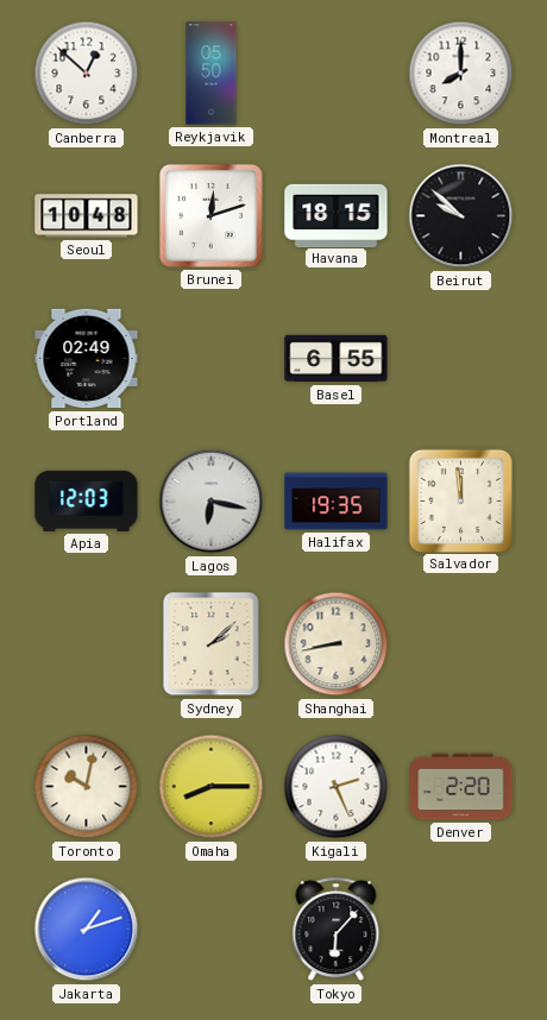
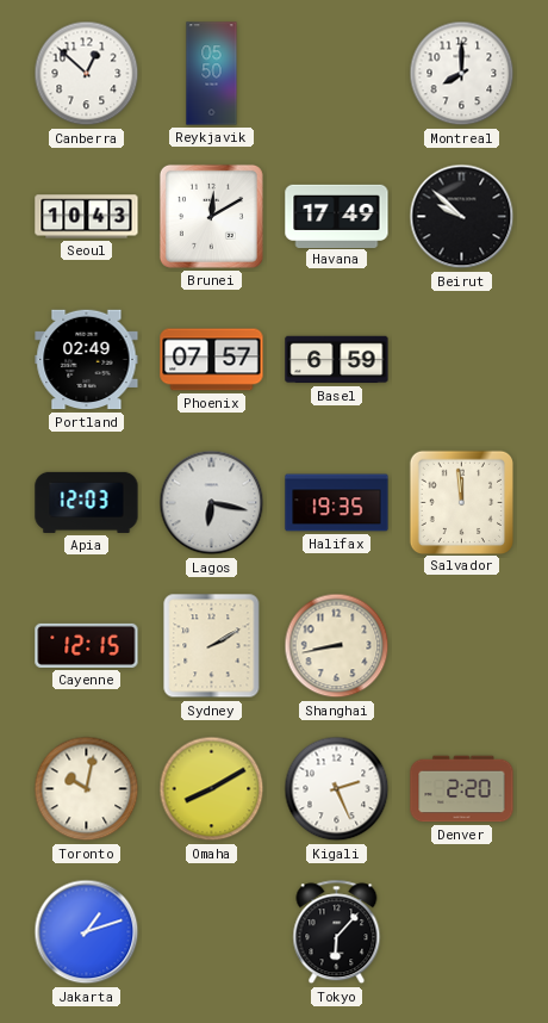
Seoul: 10:48 -> 10:43 (87, 217)
Brunei: 12:12 -> 12:10 (211, 216)
Havana: 18:15 -> 17:49 (337, 216)
Phoenix: none -> 07:57 (212, 360)
Basel: 6:55 -> 6:59 (337, 360)
Cayenne: none -> 12:15 (87, 645)
Sydney: 2:08 -> 2:10 (212, 646)
Omaha: 8:15 -> 8:10 (212, 789)
